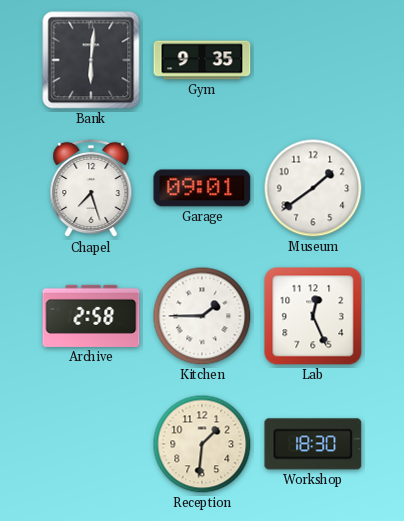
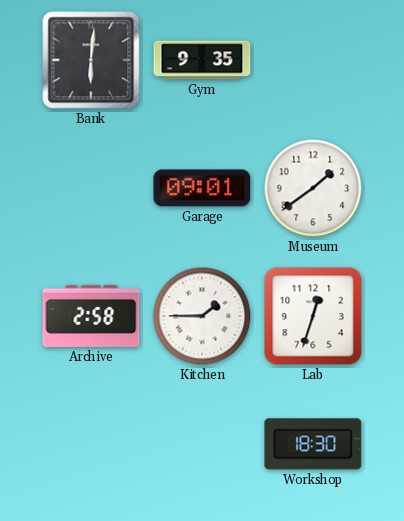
Chapel: 7:27 -> none (91, 188)
Lab: 12:26 -> 12:33 (313, 316)
Reception: 1:31 -> none (202, 444)
